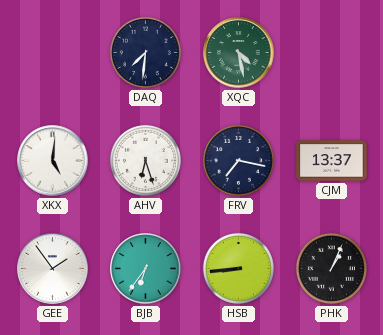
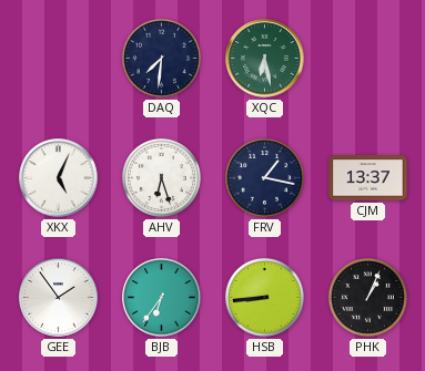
XQC: 4:28 -> 6:28 (265, 59)
XKX: 5:01 -> 5:04 (59, 178)
FRV: 7:17 -> 1:17 (264, 177)
